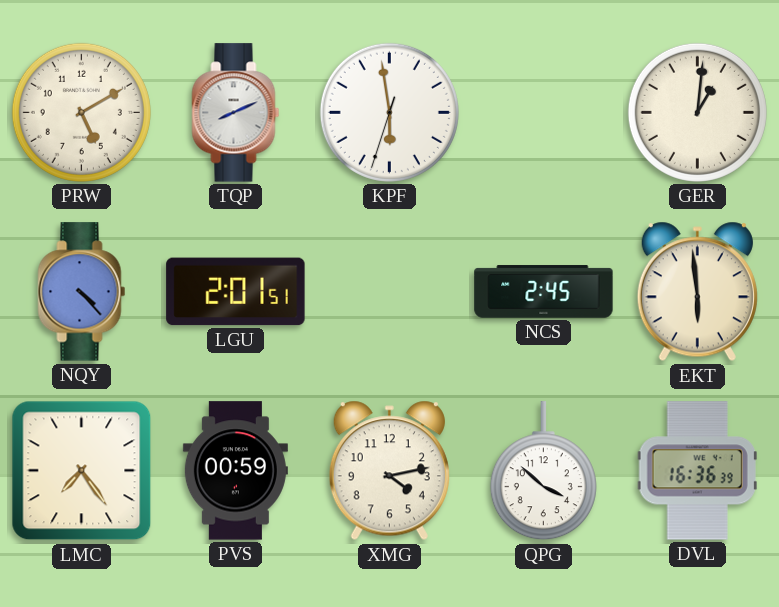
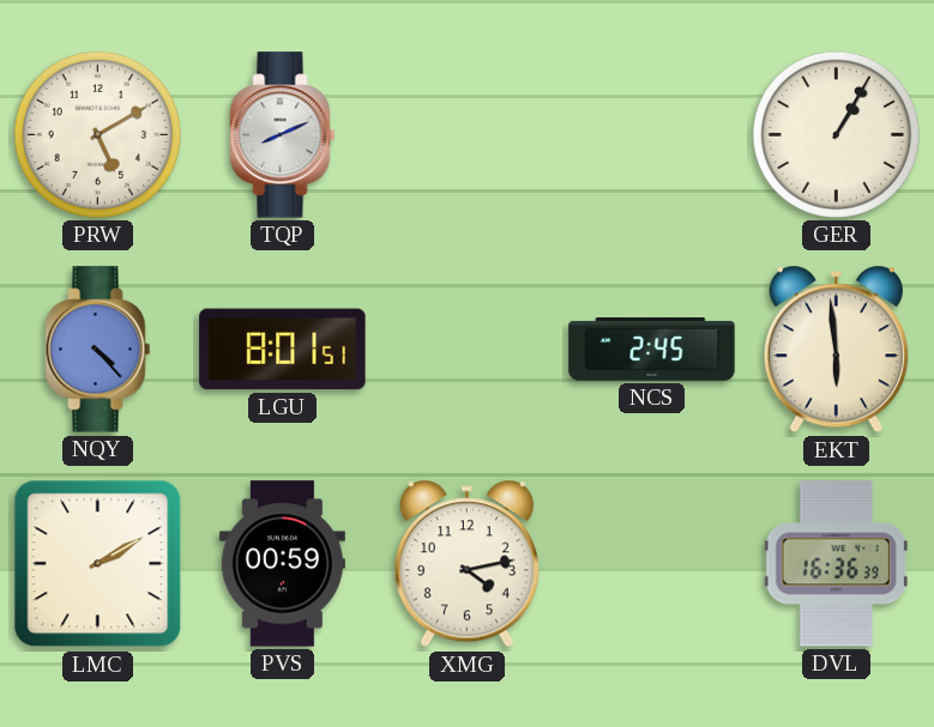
KPF: 5:58 -> none (389, 112)
GER: 1:01 -> 1:05 (836, 134)
LGU: 2:01 -> 8:01 (283, 350)
LMC: 7:24 -> 2:10 (98, 564)
QPG: 3:52 -> none (543, 471)
